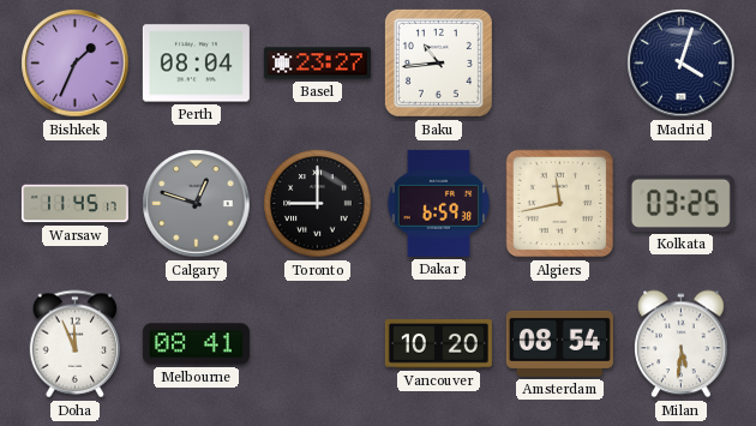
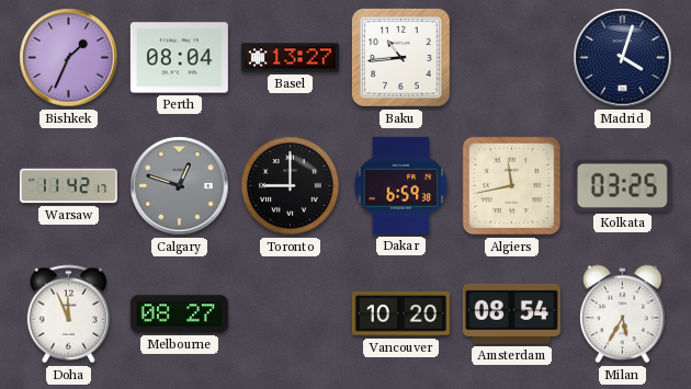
Basel: 23:27 -> 13:27 (290, 58)
Warsaw: 11:45 -> 11:42 (68, 186)
Melbourne: 08:41 -> 08:27 (179, 314)
Milan: 5:31 -> 5:35 (623, 314)
